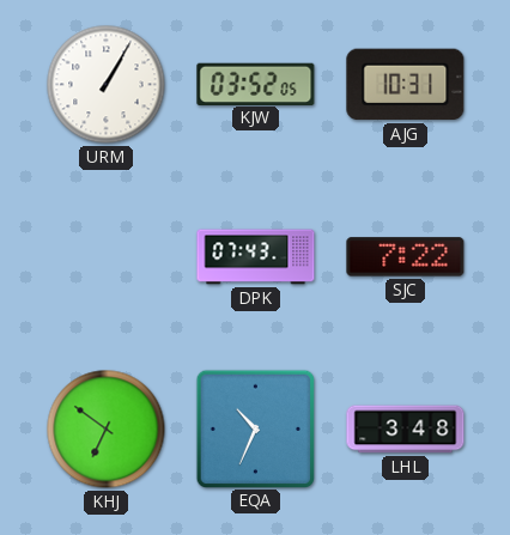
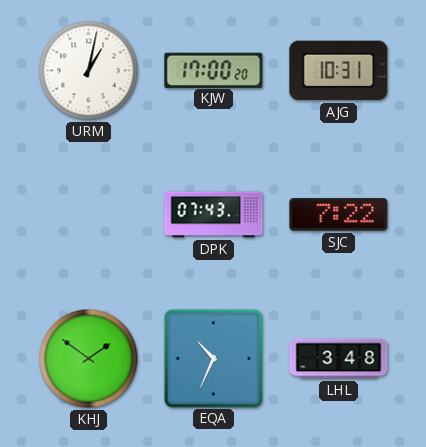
URM: 1:05 -> 1:02 (89, 71)
KJW: 03:52 -> 17:00 (214, 70)
KHJ: 6:51 -> 1:51 (89, 359)
